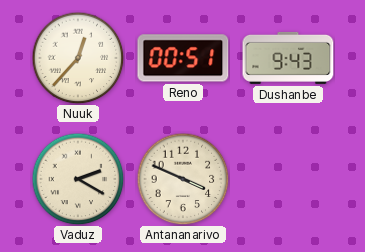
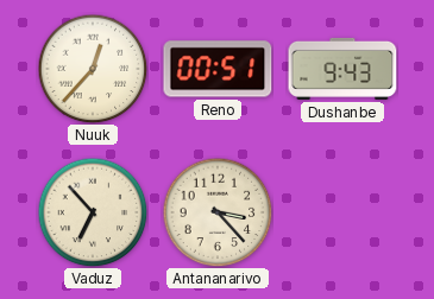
Vaduz: 2:20 -> 6:53 (93, 212)
Antananarivo: 3:49 -> 3:23 (218, 212)
